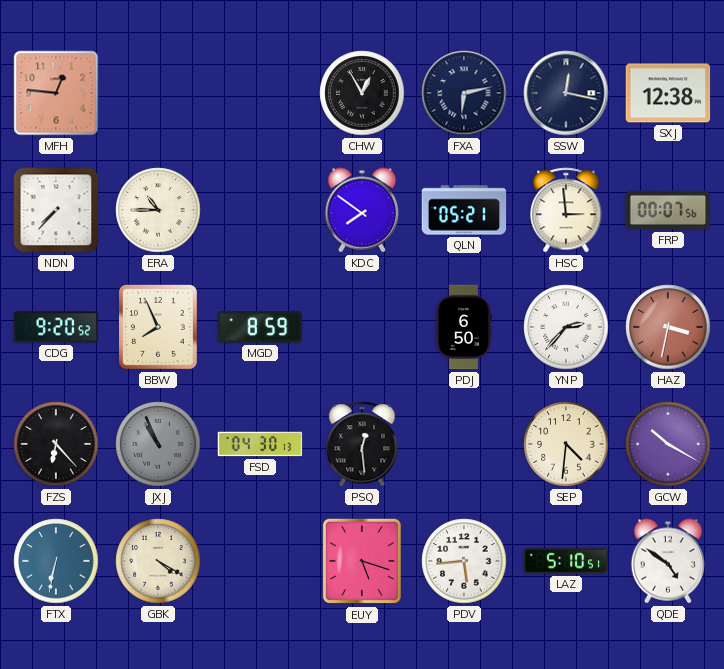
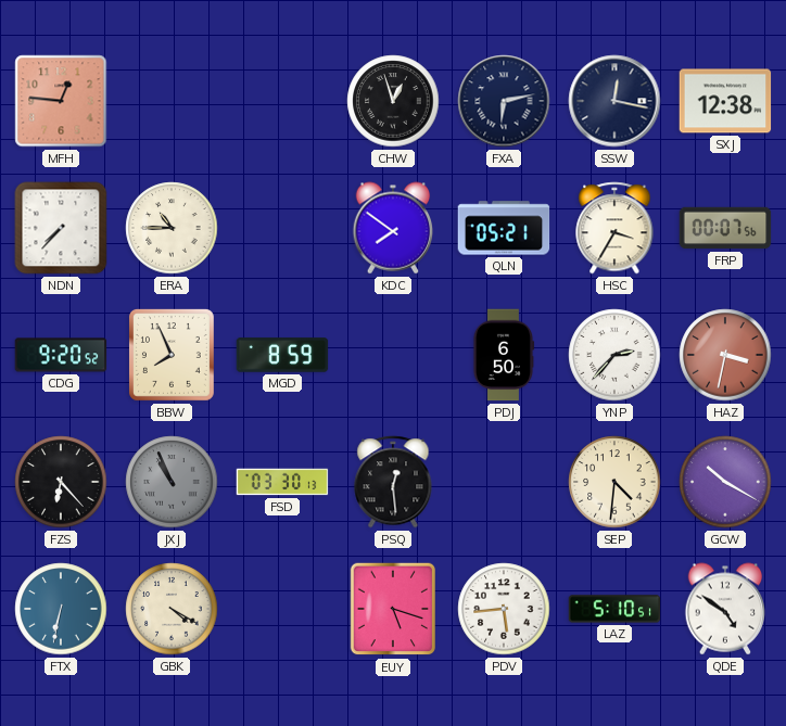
CHW: 12:55 -> 12:57 (393, 101)
HSC: 2:59 -> 3:35 (614, 228)
FSD: 04:30 -> 03:30 (282, 482)
